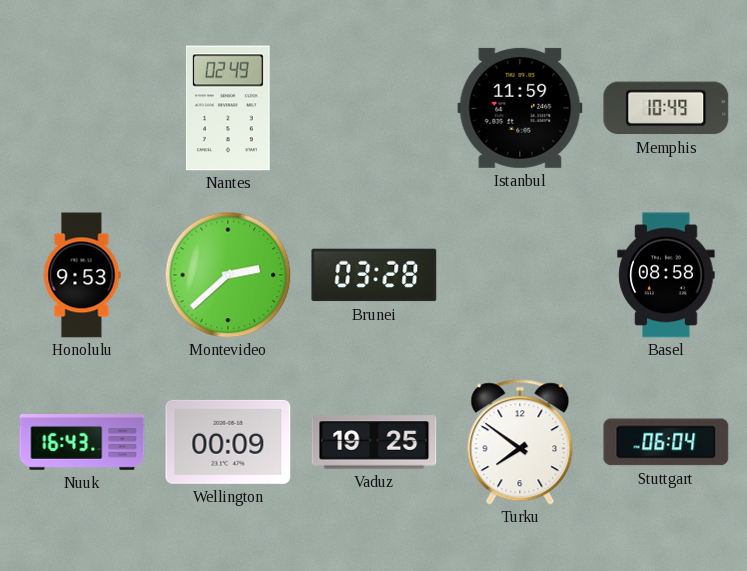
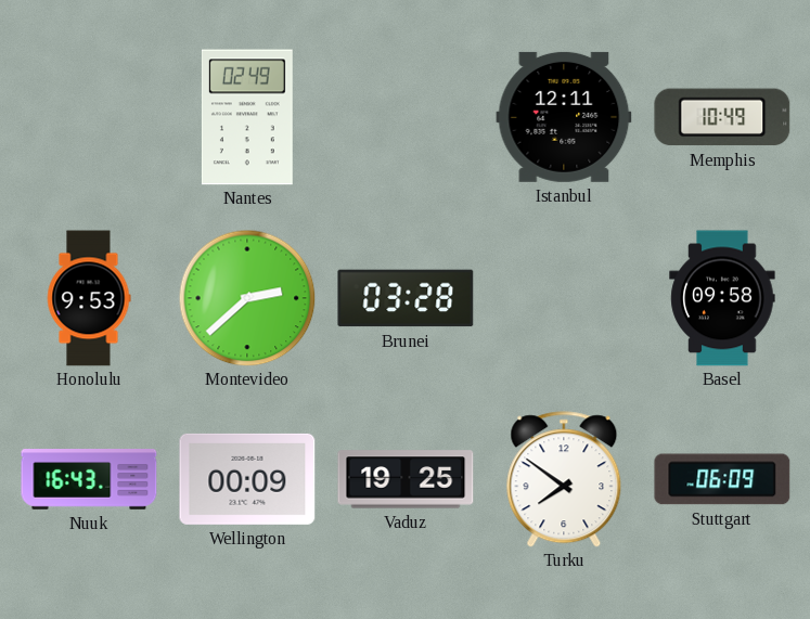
Istanbul: 11:59 -> 12:11 (564, 117)
Basel: 08:58 -> 09:58 (722, 298)
Stuttgart: 06:04 -> 06:09 (722, 479)
